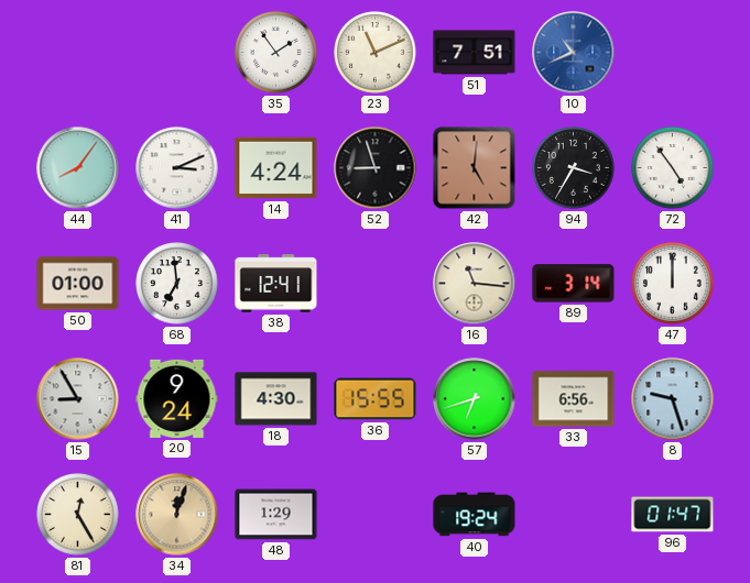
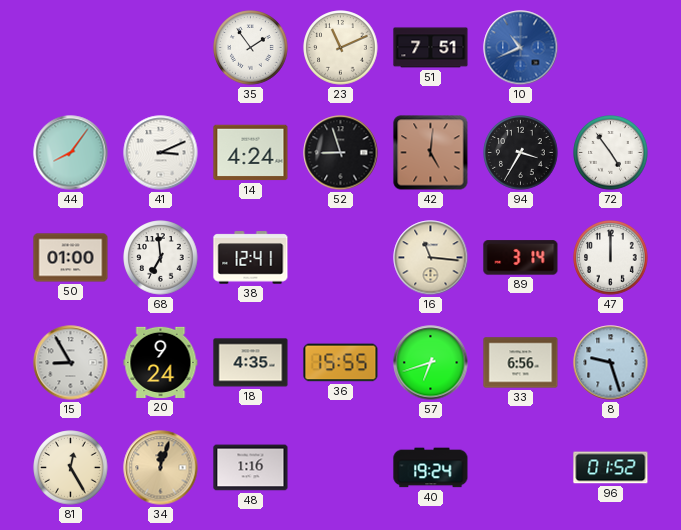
18: 4:30 -> 4:35 (251, 363)
48: 1:29 -> 1:16 (251, 468)
96: 01:47 -> 01:52 (611, 468)
